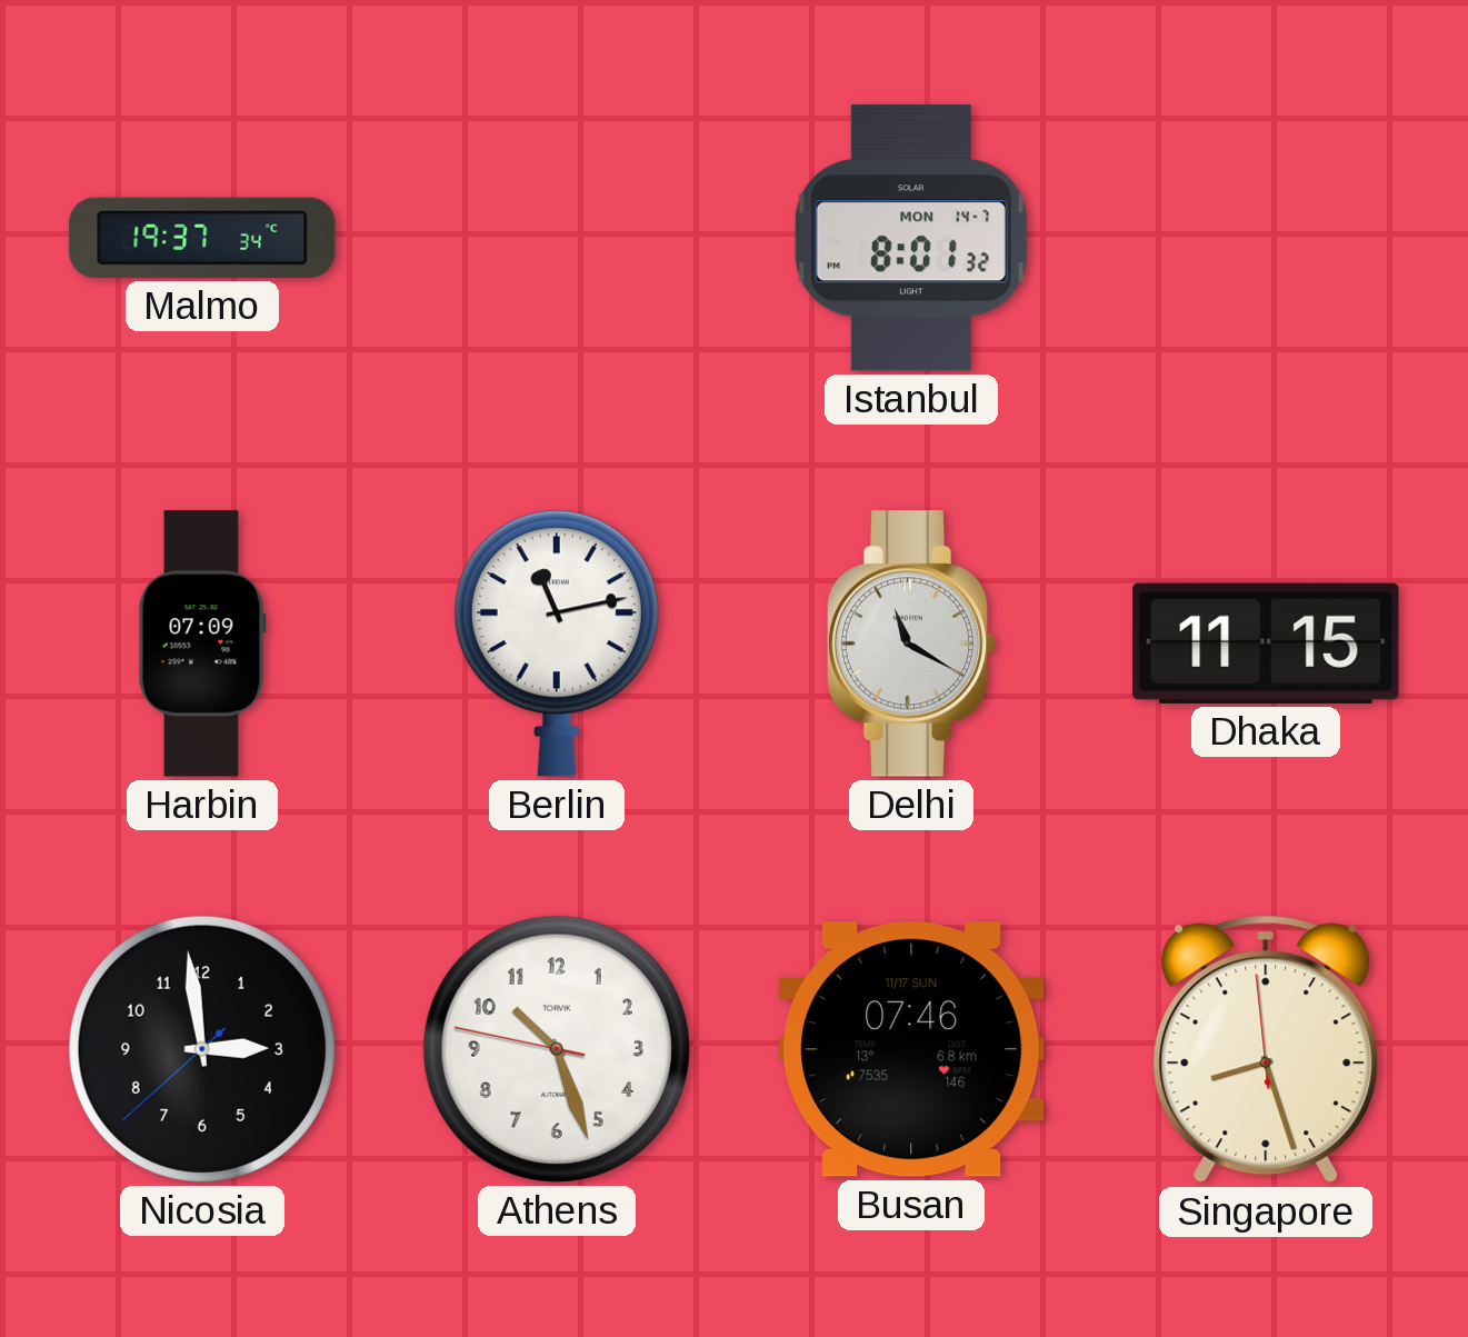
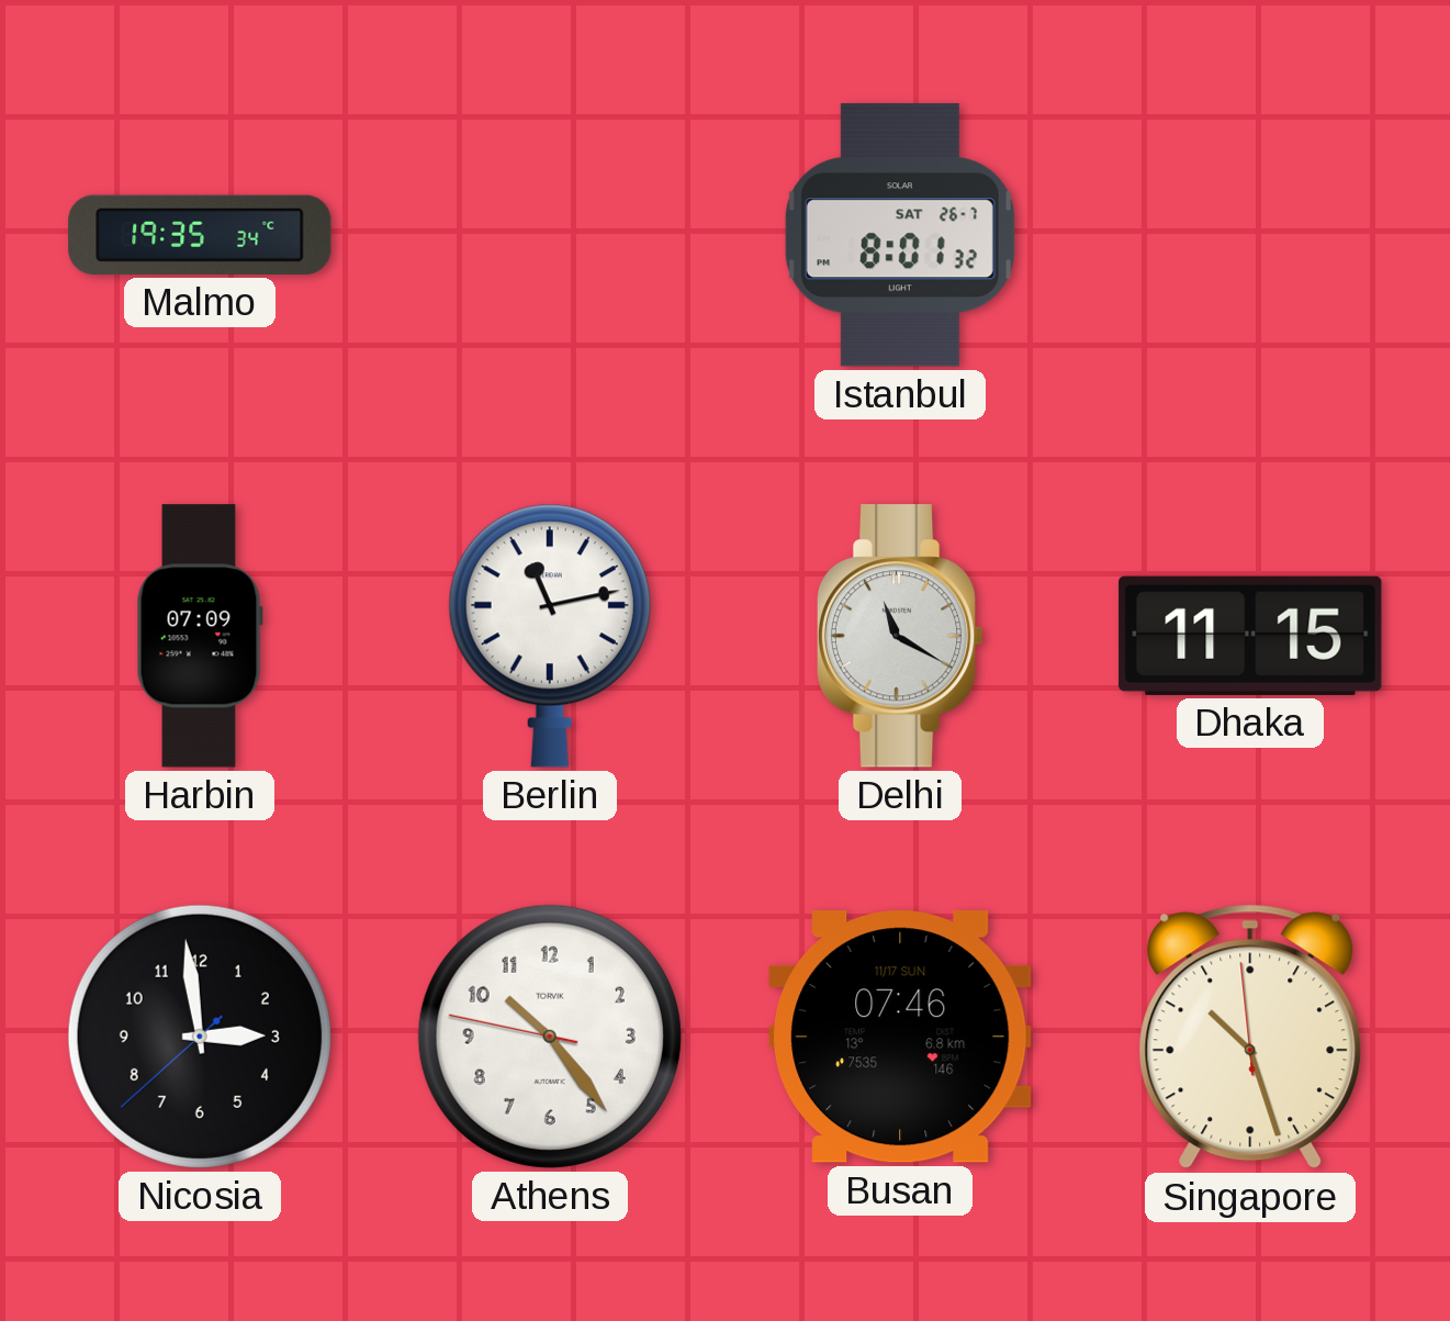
Malmo: 19:37 -> 19:35 (200, 235)
Istanbul date: MON 14-7 -> SAT 26-7 (900, 235)
Athens: 10:26 -> 10:23 (550, 1037)
Singapore: 8:26 -> 10:26 (1250, 1037)
